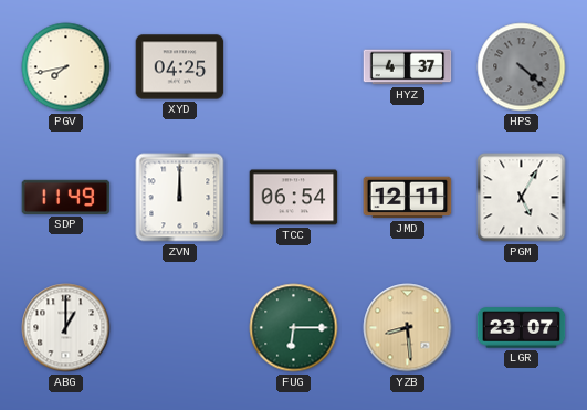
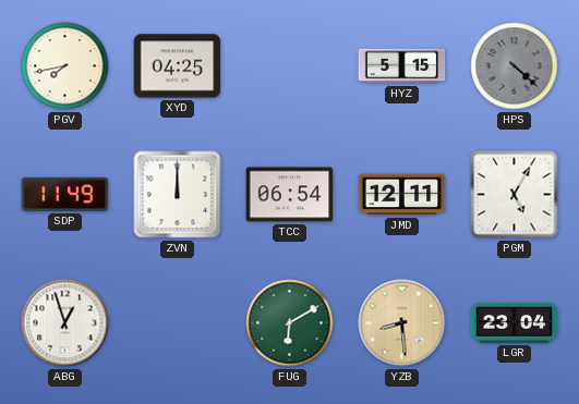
HYZ: 4:37 -> 5:15 (402, 66)
ABG: 1:00 -> 12:57 (65, 323)
FUG: 6:15 -> 6:10 (290, 323)
LGR: 23:07 -> 23:04 (515, 323)
